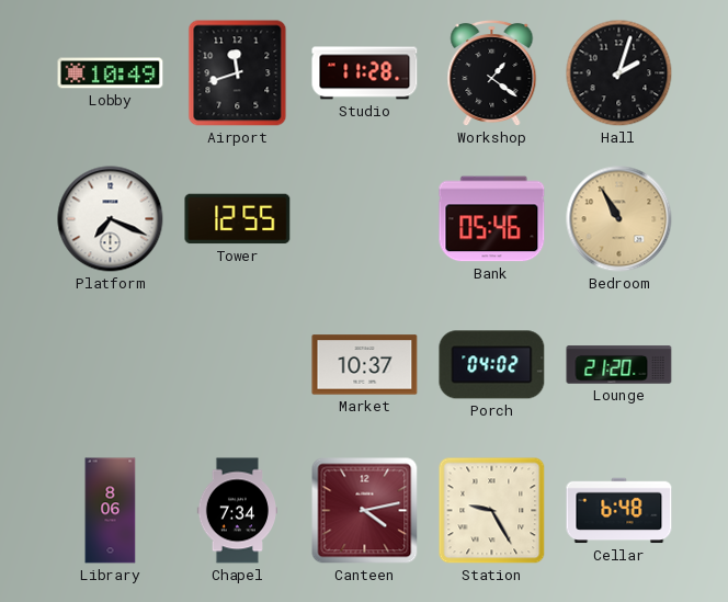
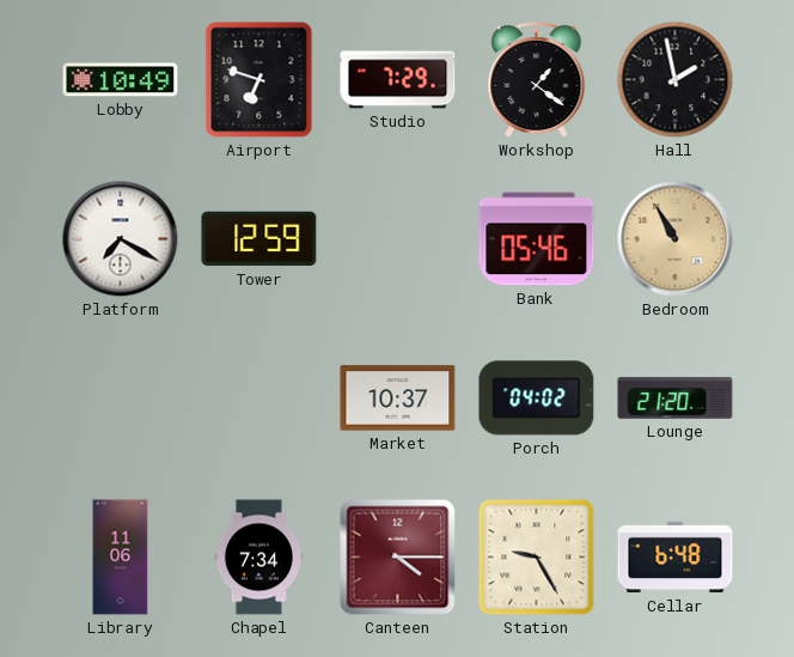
Airport: 11:42 -> 6:48 (259, 80)
Studio: 11:28 -> 7:29 (398, 80)
Hall: 2:03 -> 1:58 (676, 80)
Platform: 7:19 -> 7:20 (121, 239)
Tower: 12:55 -> 12:59 (259, 239)
Library: 8:06 -> 11:06 (121, 558)
Canteen: 4:13 -> 4:15 (398, 558)
